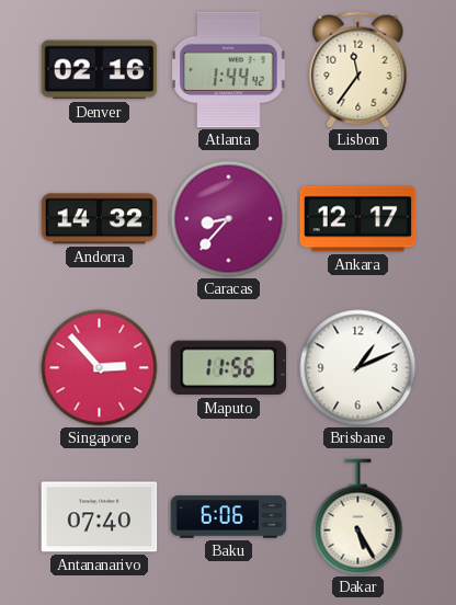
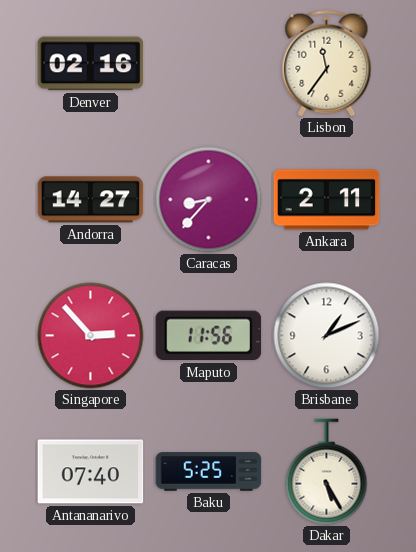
Atlanta: 1:44 -> none (229, 70)
Andorra: 14:32 -> 14:27 (91, 200)
Ankara: 12:17 -> 2:11 (327, 200)
Baku: 6:06 -> 5:25 (209, 472)
